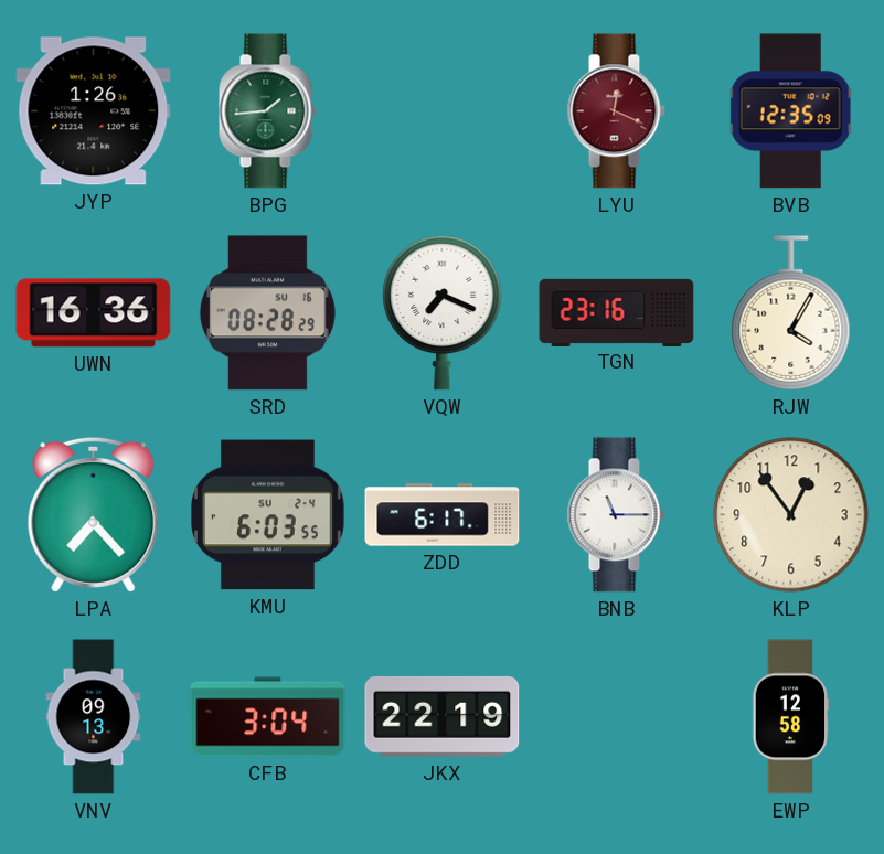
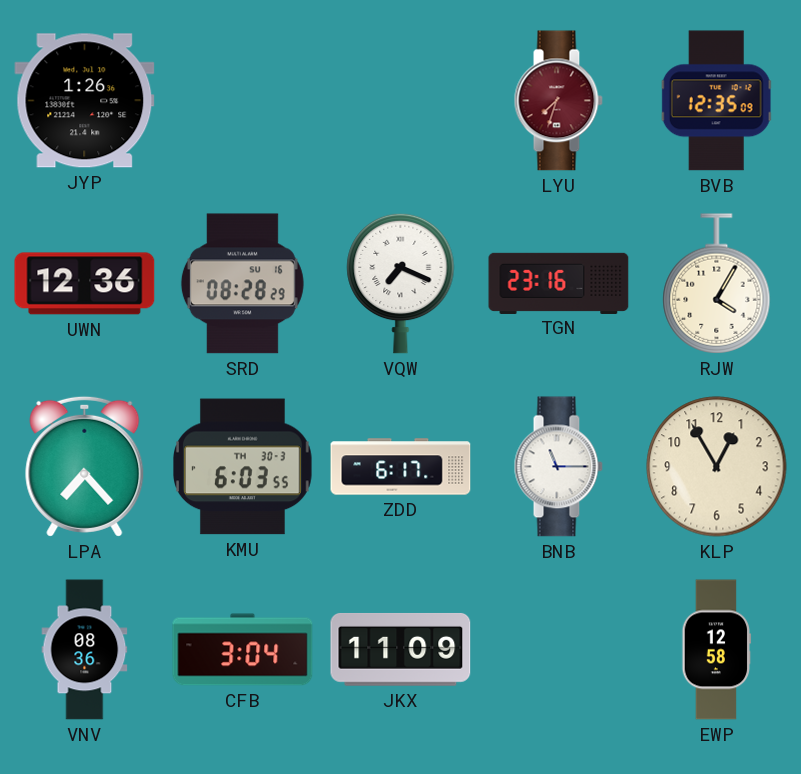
BPG: 1:44 -> none (267, 111)
LYU: 12:19 -> 7:33 (558, 101)
UWN: 16:36 -> 12:36 (85, 284)
KMU date: SU 2-4 -> TH 30-3 (243, 467)
KLP: 12:54 -> 12:55 (717, 467)
VNV: 09:13 -> 08:36 (85, 650)
JKX: 22:19 -> 11:09 (401, 649)
